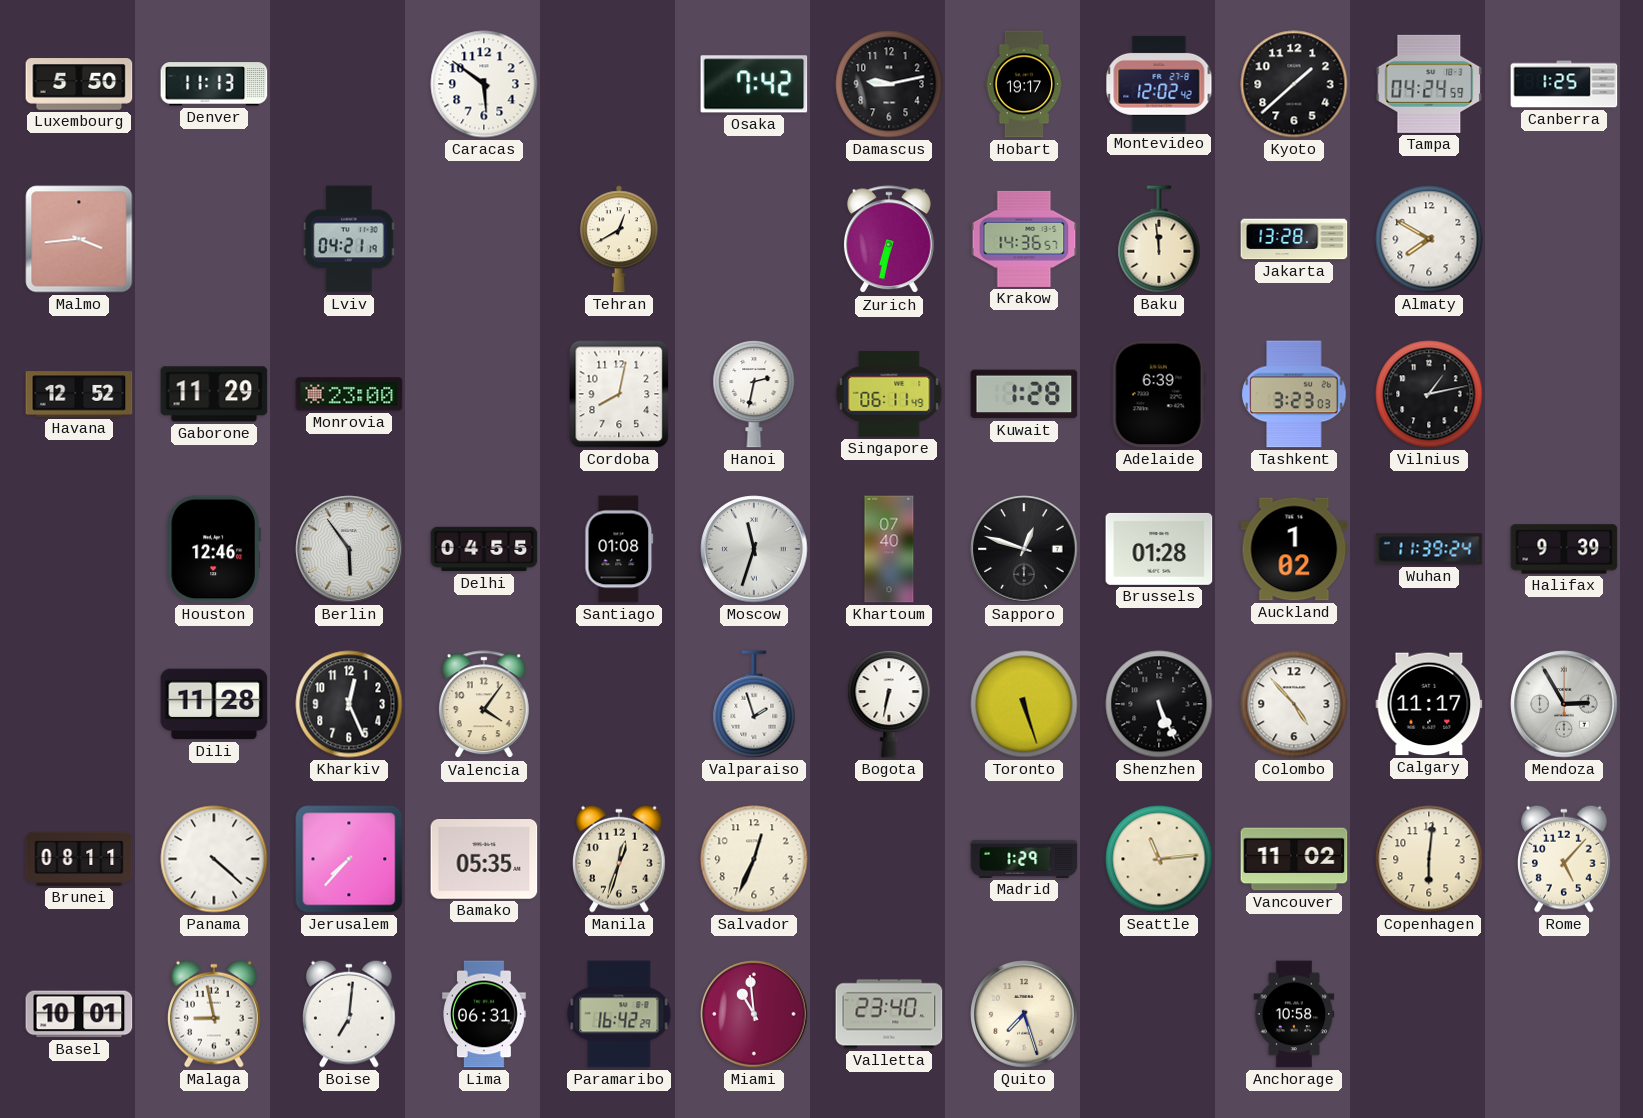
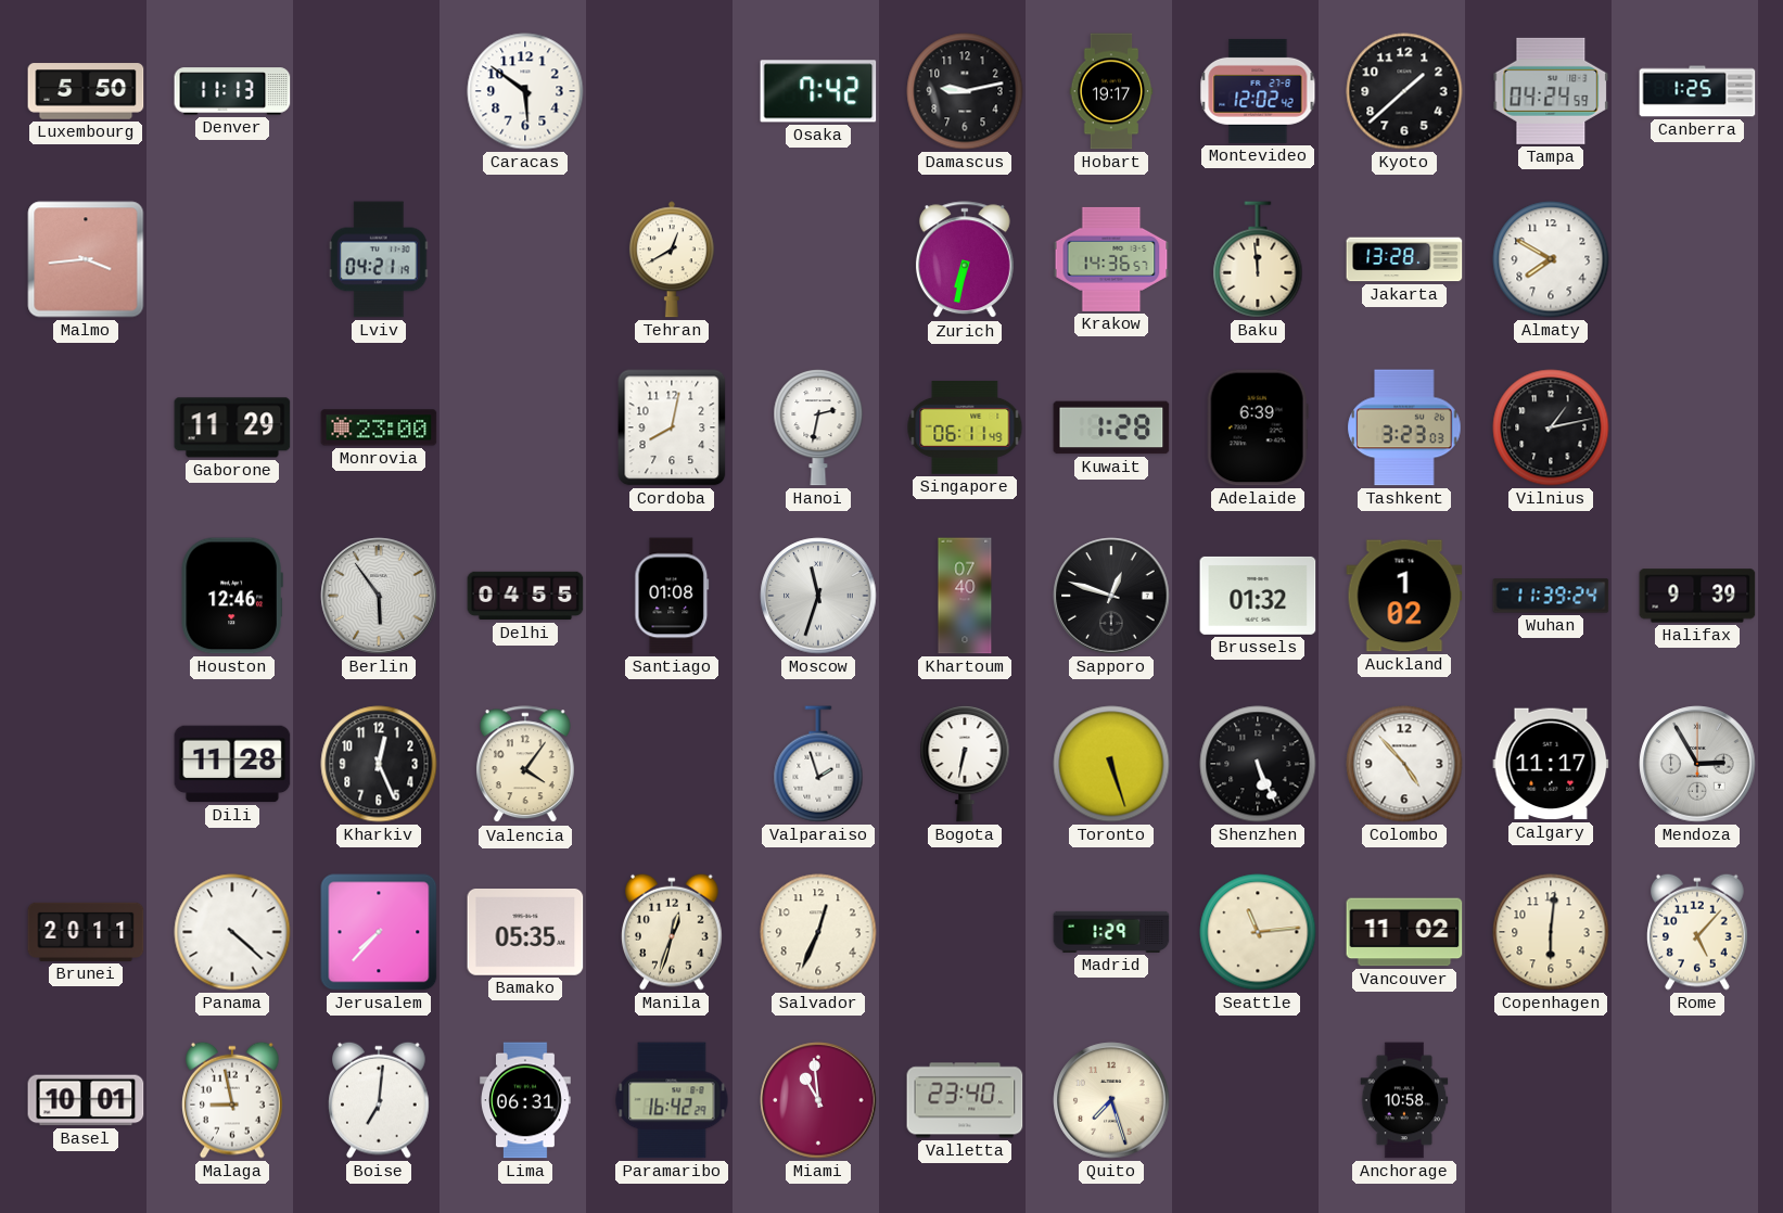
Havana: 12:52 -> none (79, 394)
Brussels: 01:28 -> 01:32 (1258, 596)
Brunei: 08:11 -> 20:11 (86, 932)
